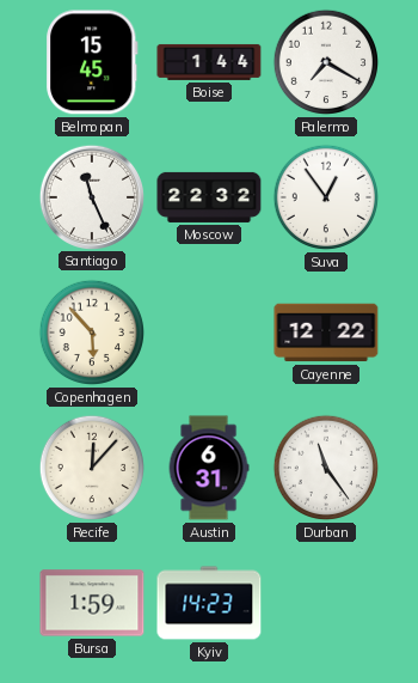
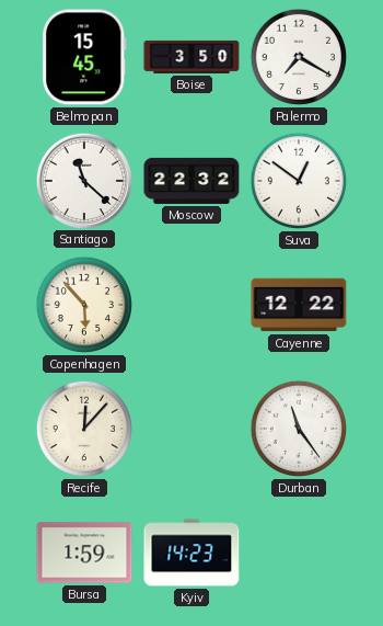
Boise: 1:44 -> 3:50 (191, 57)
Santiago: 11:26 -> 11:22 (83, 180)
Suva: 12:54 -> 12:51 (299, 181)
Austin: 6:31 -> none (209, 468)
